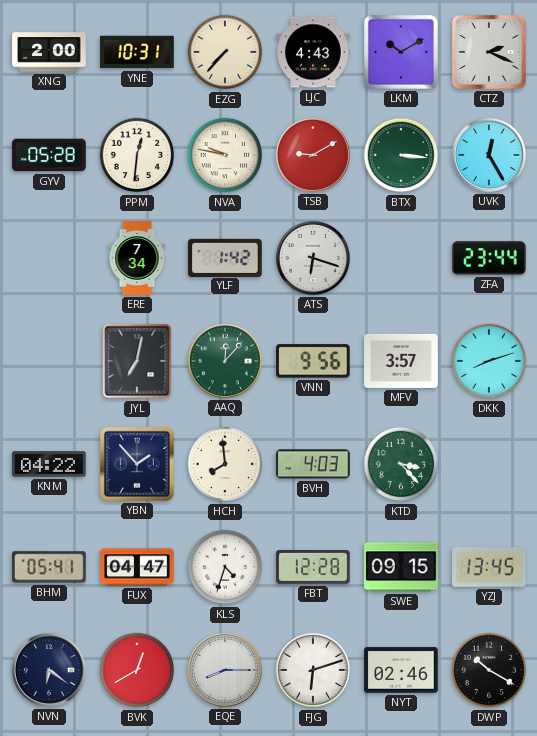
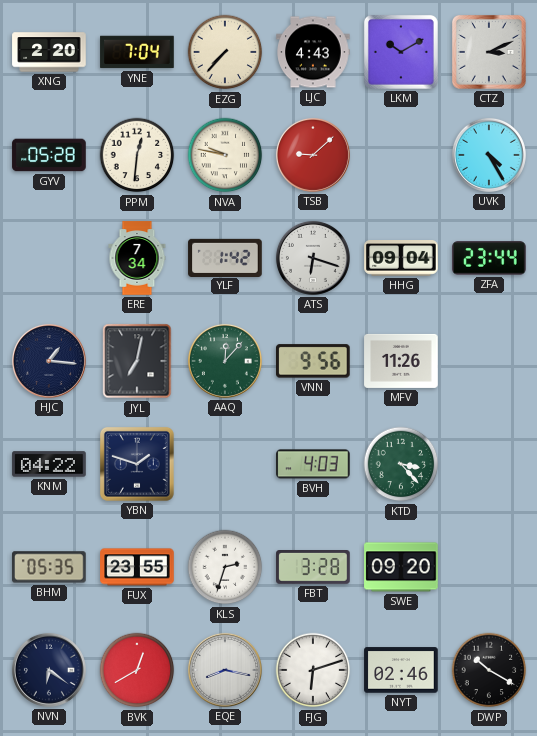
XNG: 2:00 -> 2:20 (49, 52)
YNE: 10:31 -> 7:04 (137, 52)
CTZ: 2:19 -> 3:11 (489, 52)
TSB: 9:10 -> 9:08 (313, 155)
BTX: 3:16 -> none (401, 155)
UVK: 12:25 -> 4:25 (489, 155)
HHG: none -> 09:04 (401, 259)
HJC: none -> 1:16 (49, 361)
MFV: 3:57 -> 11:26 (401, 361)
DKK: 8:12 -> none (489, 361)
YBN: 1:53 -> 1:48 (137, 464)
HCH: 7:59 -> none (225, 464)
BHM: 05:41 -> 05:35 (49, 567)
FUX: 04:47 -> 23:55 (137, 567)
KLS: 4:33 -> 2:33 (225, 567)
FBT: 12:28 -> 3:28 (313, 568)
SWE: 09:15 -> 09:20 (401, 567)
YZJ: 13:45 -> none (489, 568)
EQE: 8:15 -> 8:17 (225, 670)
